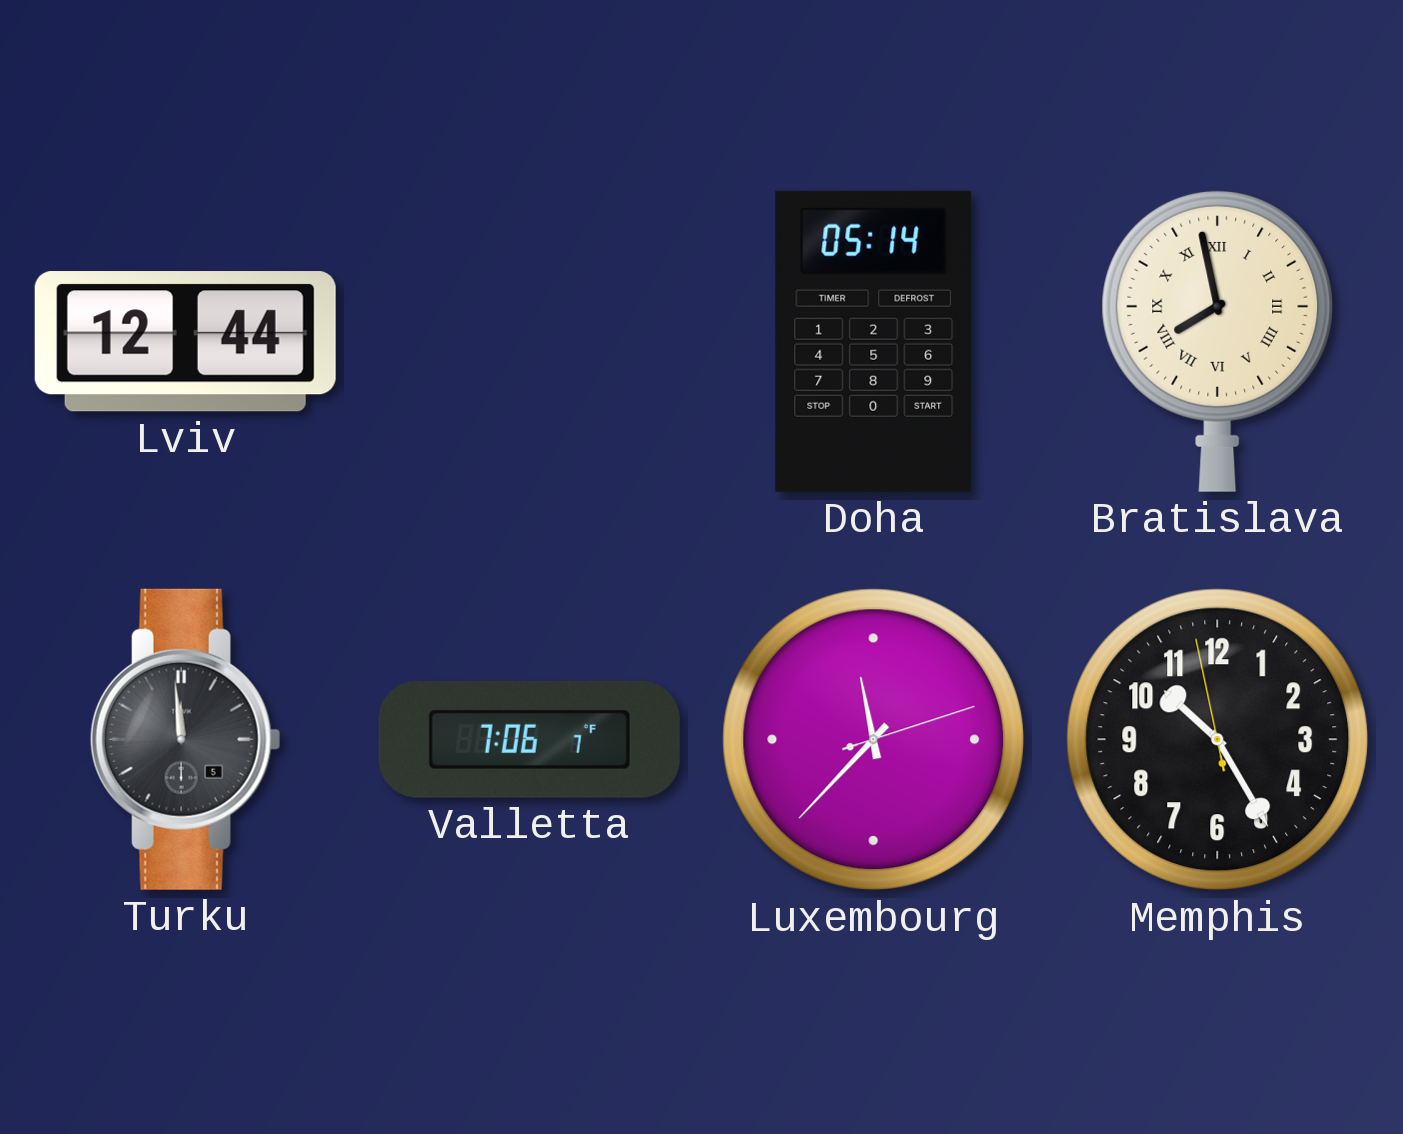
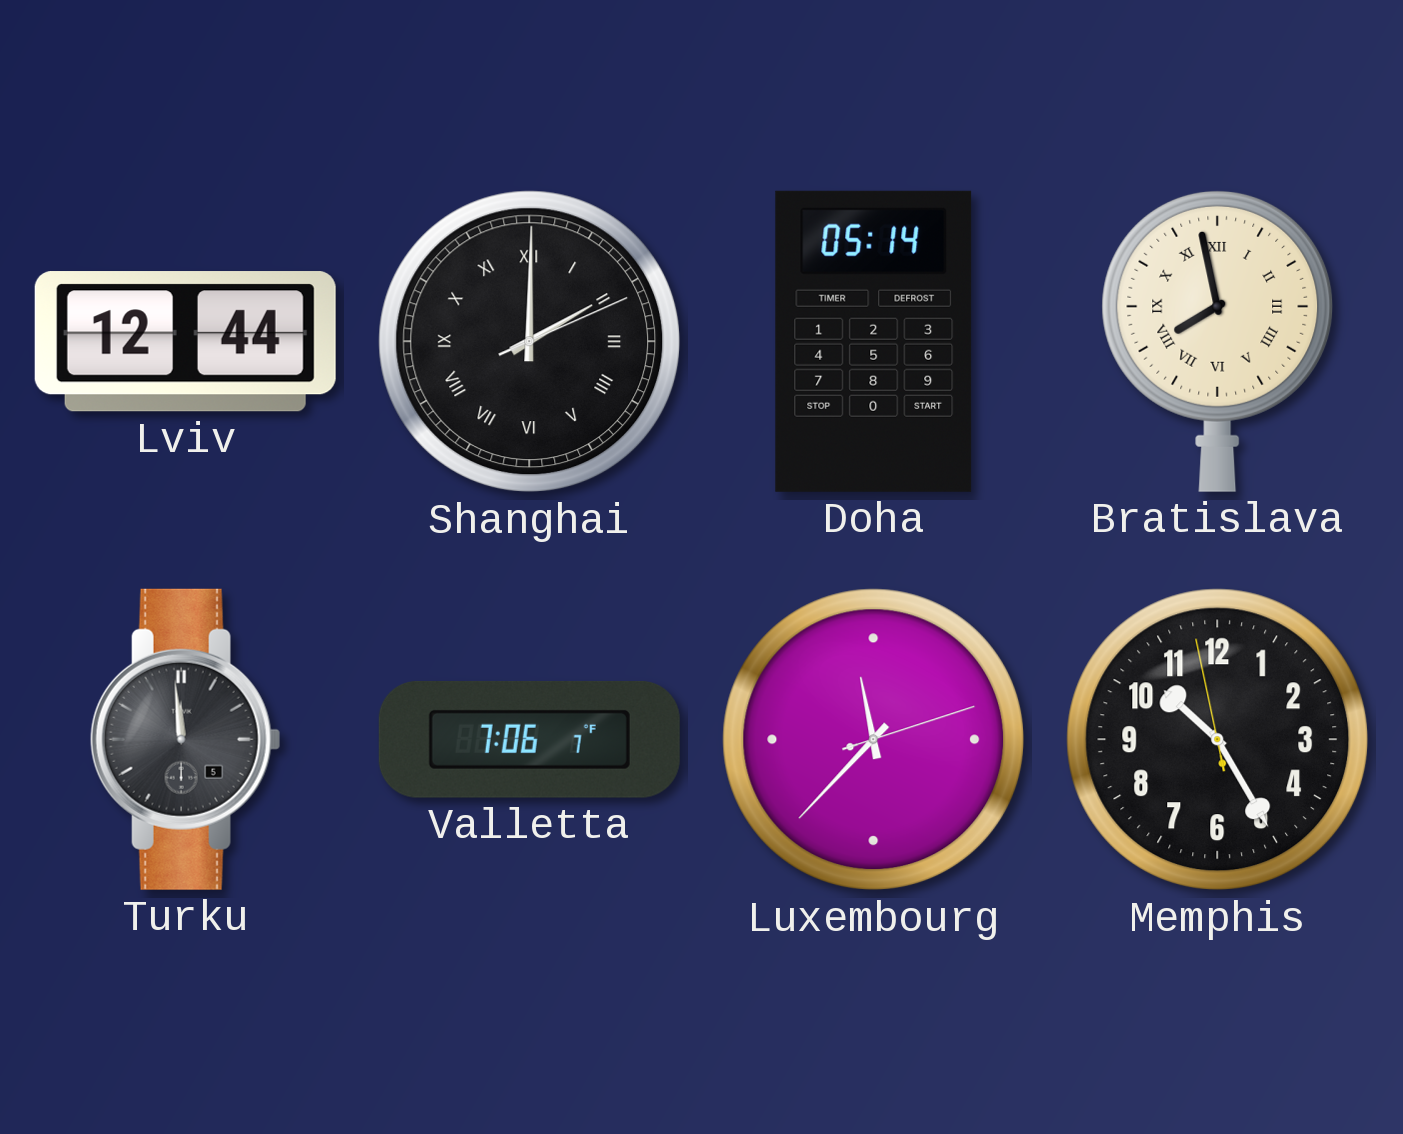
Shanghai: none -> 2:00 (530, 342)
